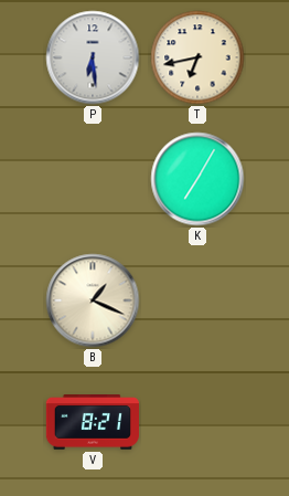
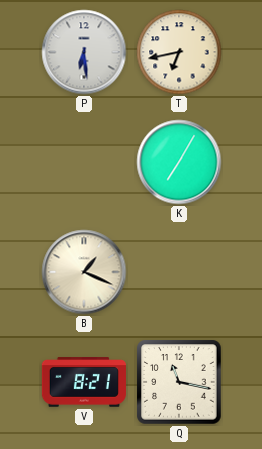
Q: none -> 11:17 (179, 382)
